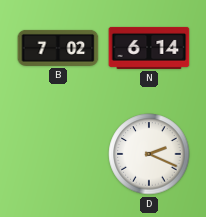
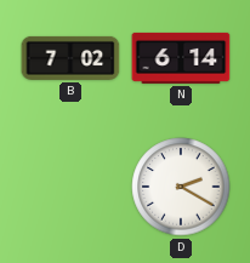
D: 2:19 -> 2:20 (181, 187)
